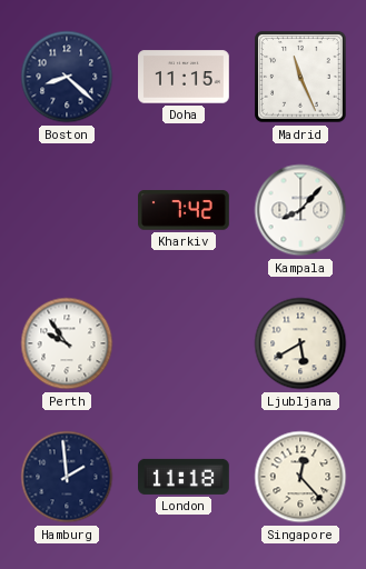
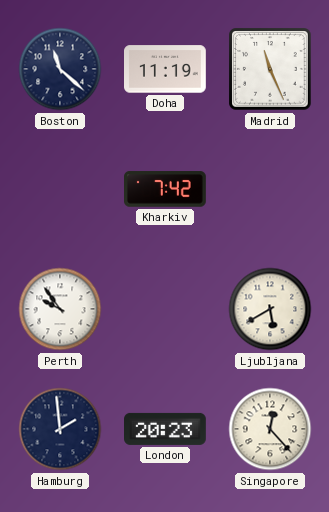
Boston: 8:22 -> 11:22 (60, 69)
Doha: 11:15 -> 11:19 (166, 69)
Kampala: 8:07 -> none (300, 210)
London: 11:18 -> 20:23 (166, 429)
